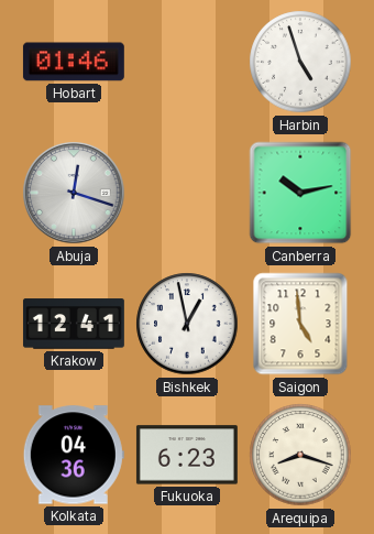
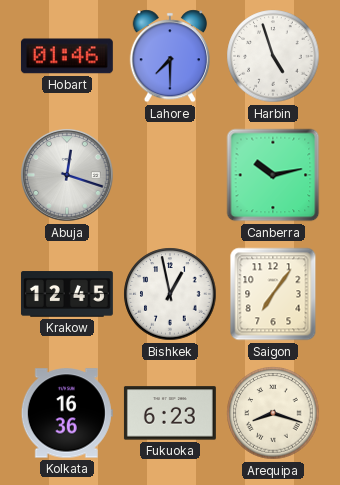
Lahore: none -> 7:30 (169, 56)
Krakow: 12:41 -> 12:45 (67, 294)
Saigon: 4:59 -> 7:06 (273, 294)
Kolkata: 04:36 -> 16:36 (67, 413)
